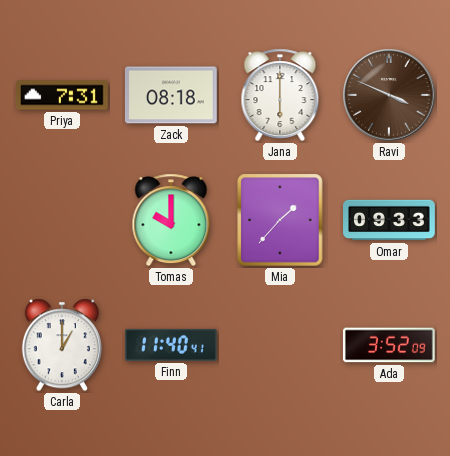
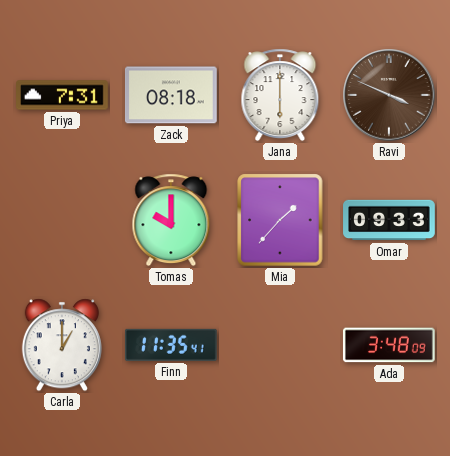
Finn: 11:40 -> 11:35 (171, 345)
Ada: 3:52 -> 3:48 (389, 345)
